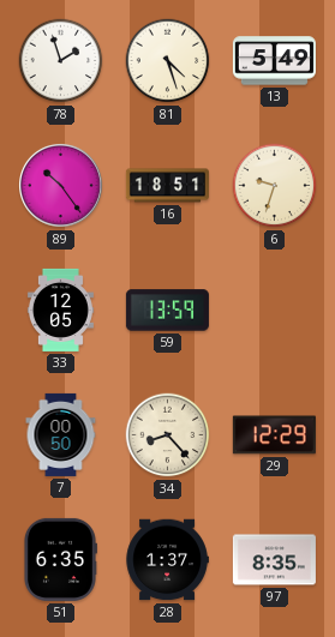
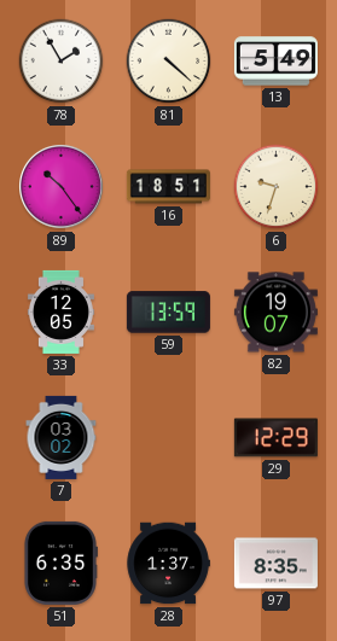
78: 1:57 -> 1:55 (62, 62)
81: 4:27 -> 4:22 (169, 62)
82: none -> 19:07 (275, 313)
7: 00:50 -> 03:02 (62, 437)
34: 8:23 -> none (168, 435)
